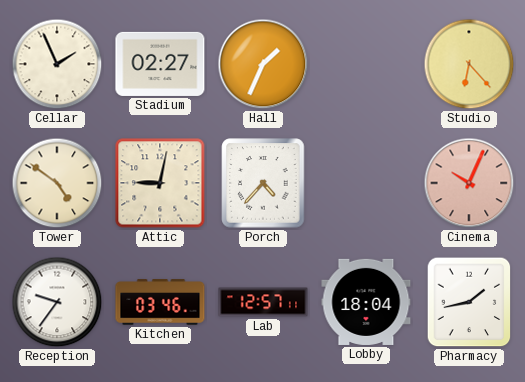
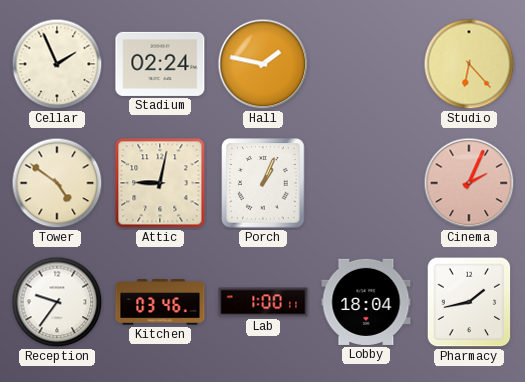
Stadium: 02:27 -> 02:24 (160, 64)
Hall: 1:34 -> 1:47 (263, 64)
Porch: 4:37 -> 1:04 (263, 183)
Cinema: 10:04 -> 2:04 (469, 183)
Lab: 12:57 -> 1:00 (263, 302)
